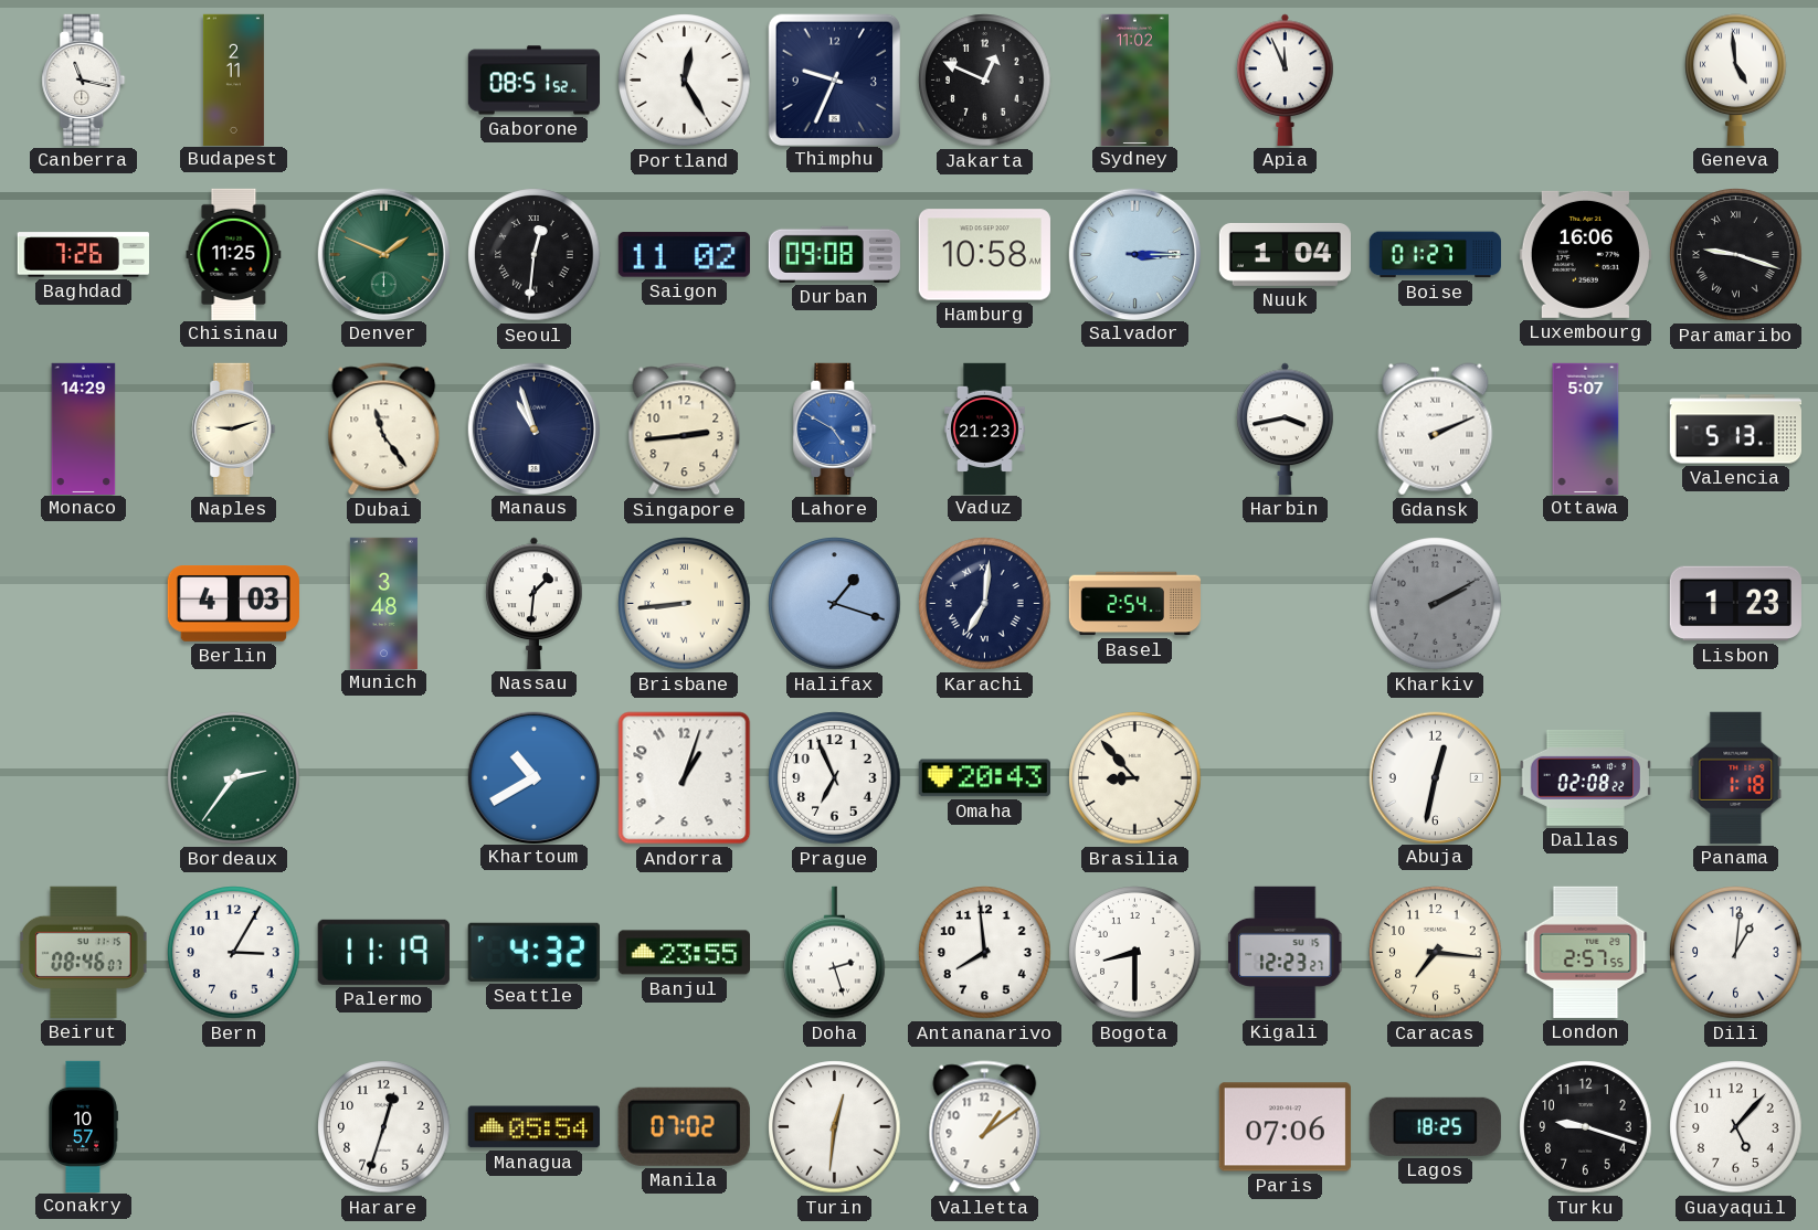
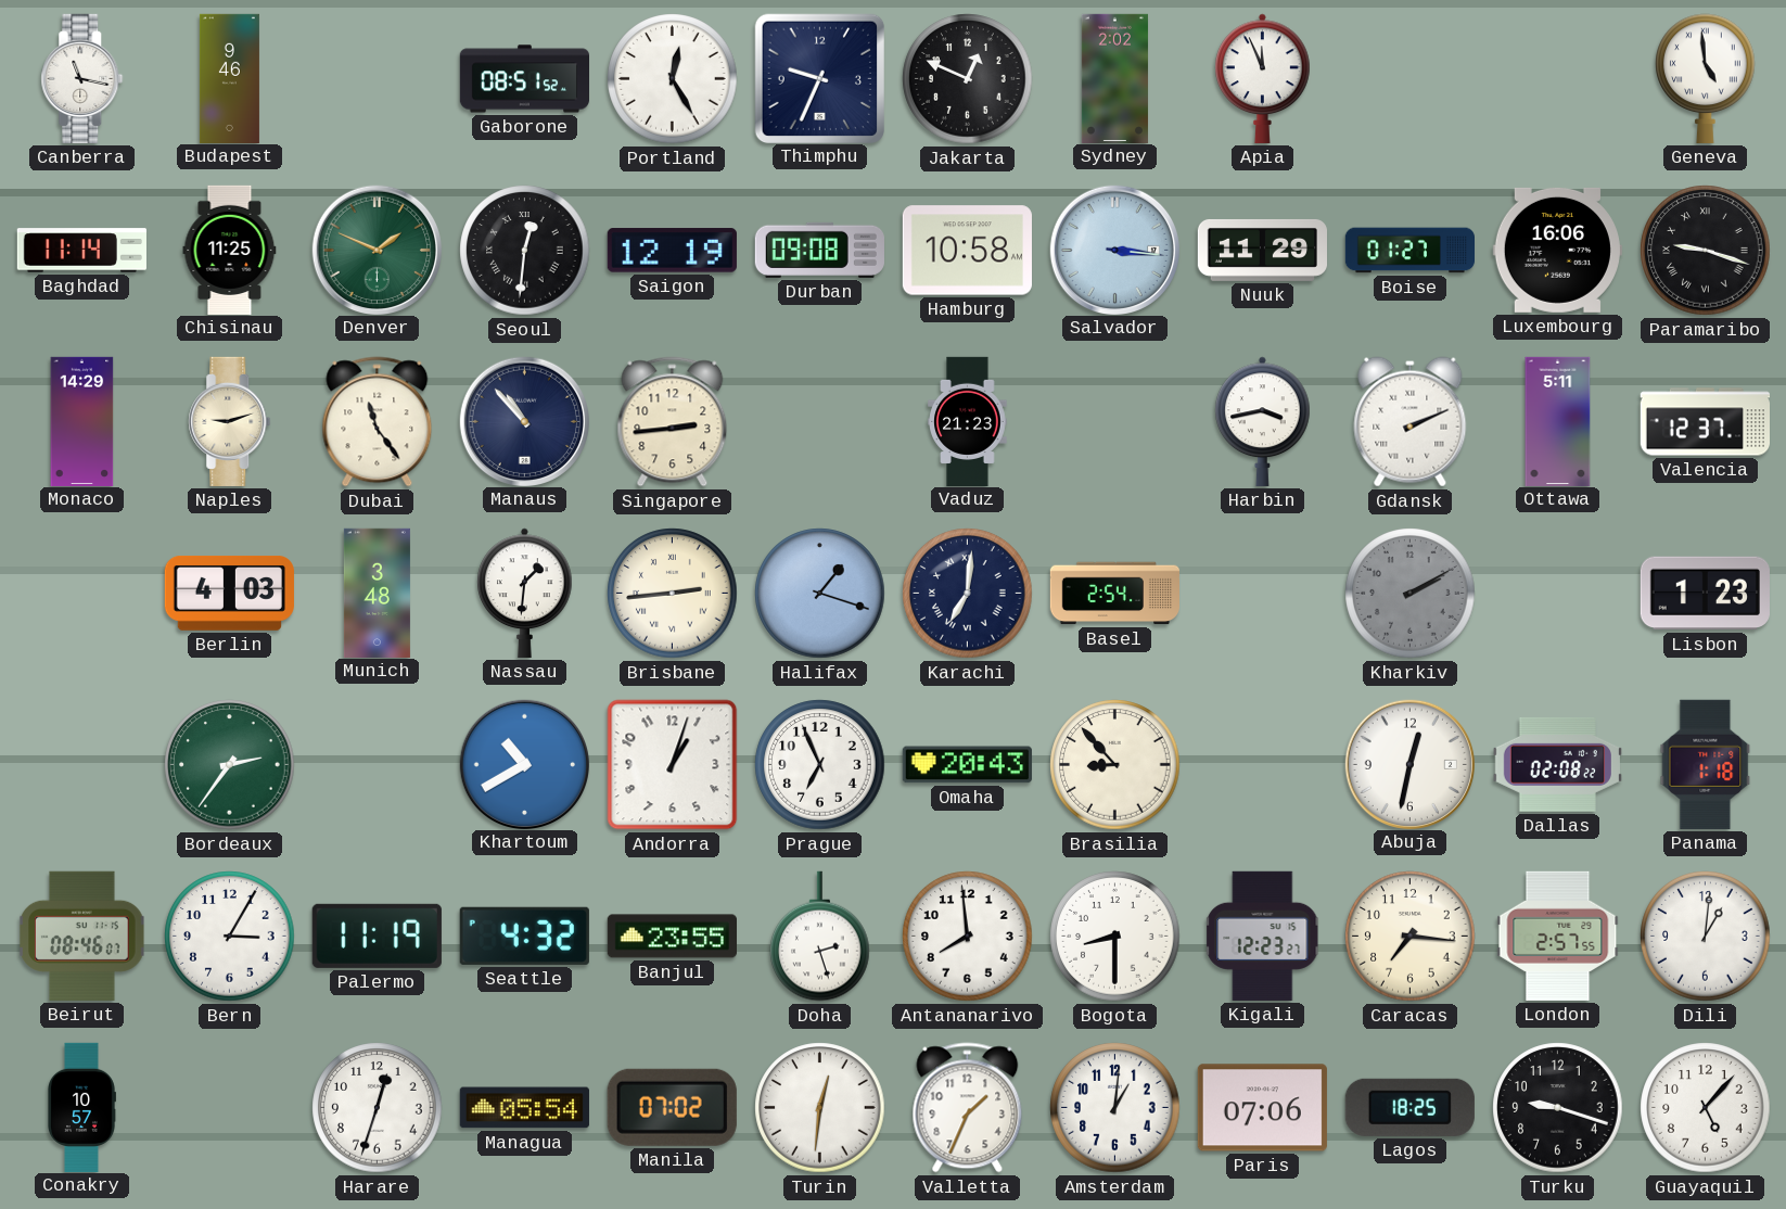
Budapest: 2:11 -> 9:46 (229, 78)
Sydney: 11:02 -> 2:02 (1114, 78)
Baghdad: 7:26 -> 11:14 (81, 251)
Saigon: 11:02 -> 12:19 (672, 251)
Salvador: 3:15 -> 3:16 (1114, 250)
Nuuk: 1:04 -> 11:29 (1262, 250)
Manaus: 10:57 -> 10:53 (524, 421)
Lahore: 4:50 -> none (835, 428)
Ottawa: 5:07 -> 5:11 (1558, 421)
Valencia: 5:13 -> 12:37 (1705, 422)
Brisbane: 8:44 -> 2:44 (673, 594)
Valletta: 1:09 -> 1:34 (968, 1108)
Amsterdam: none -> 1:01 (1115, 1108)
